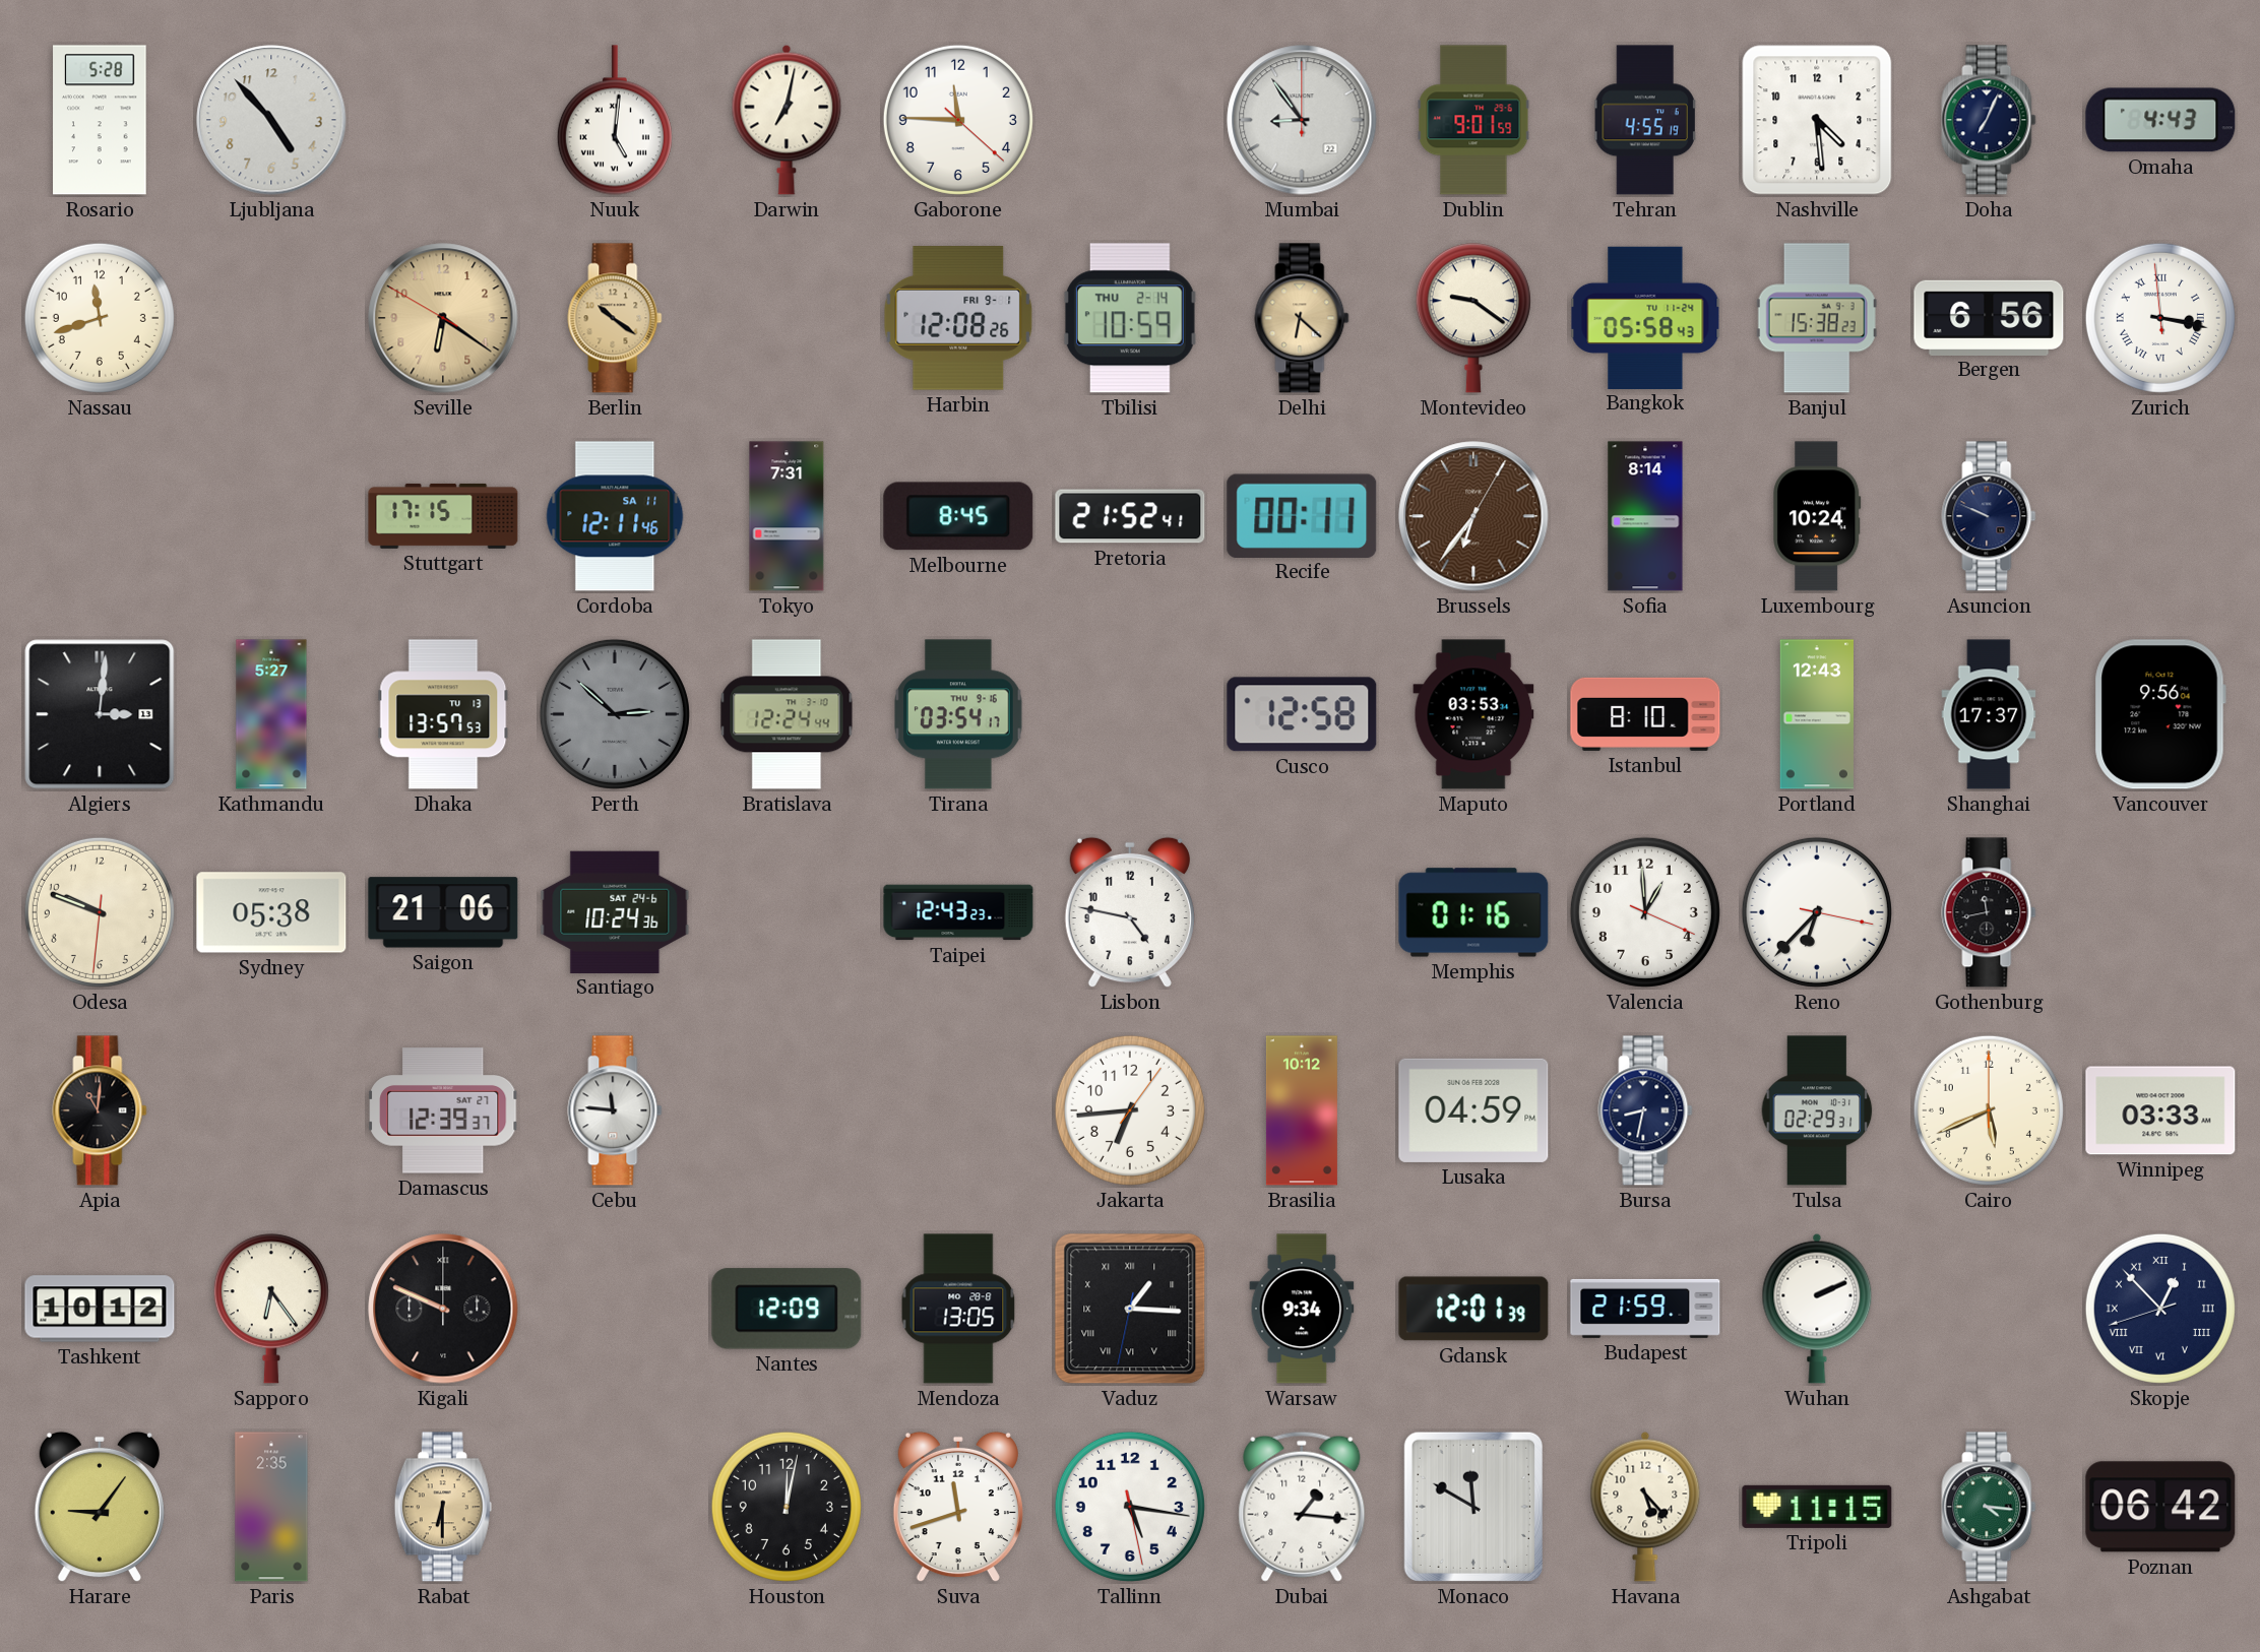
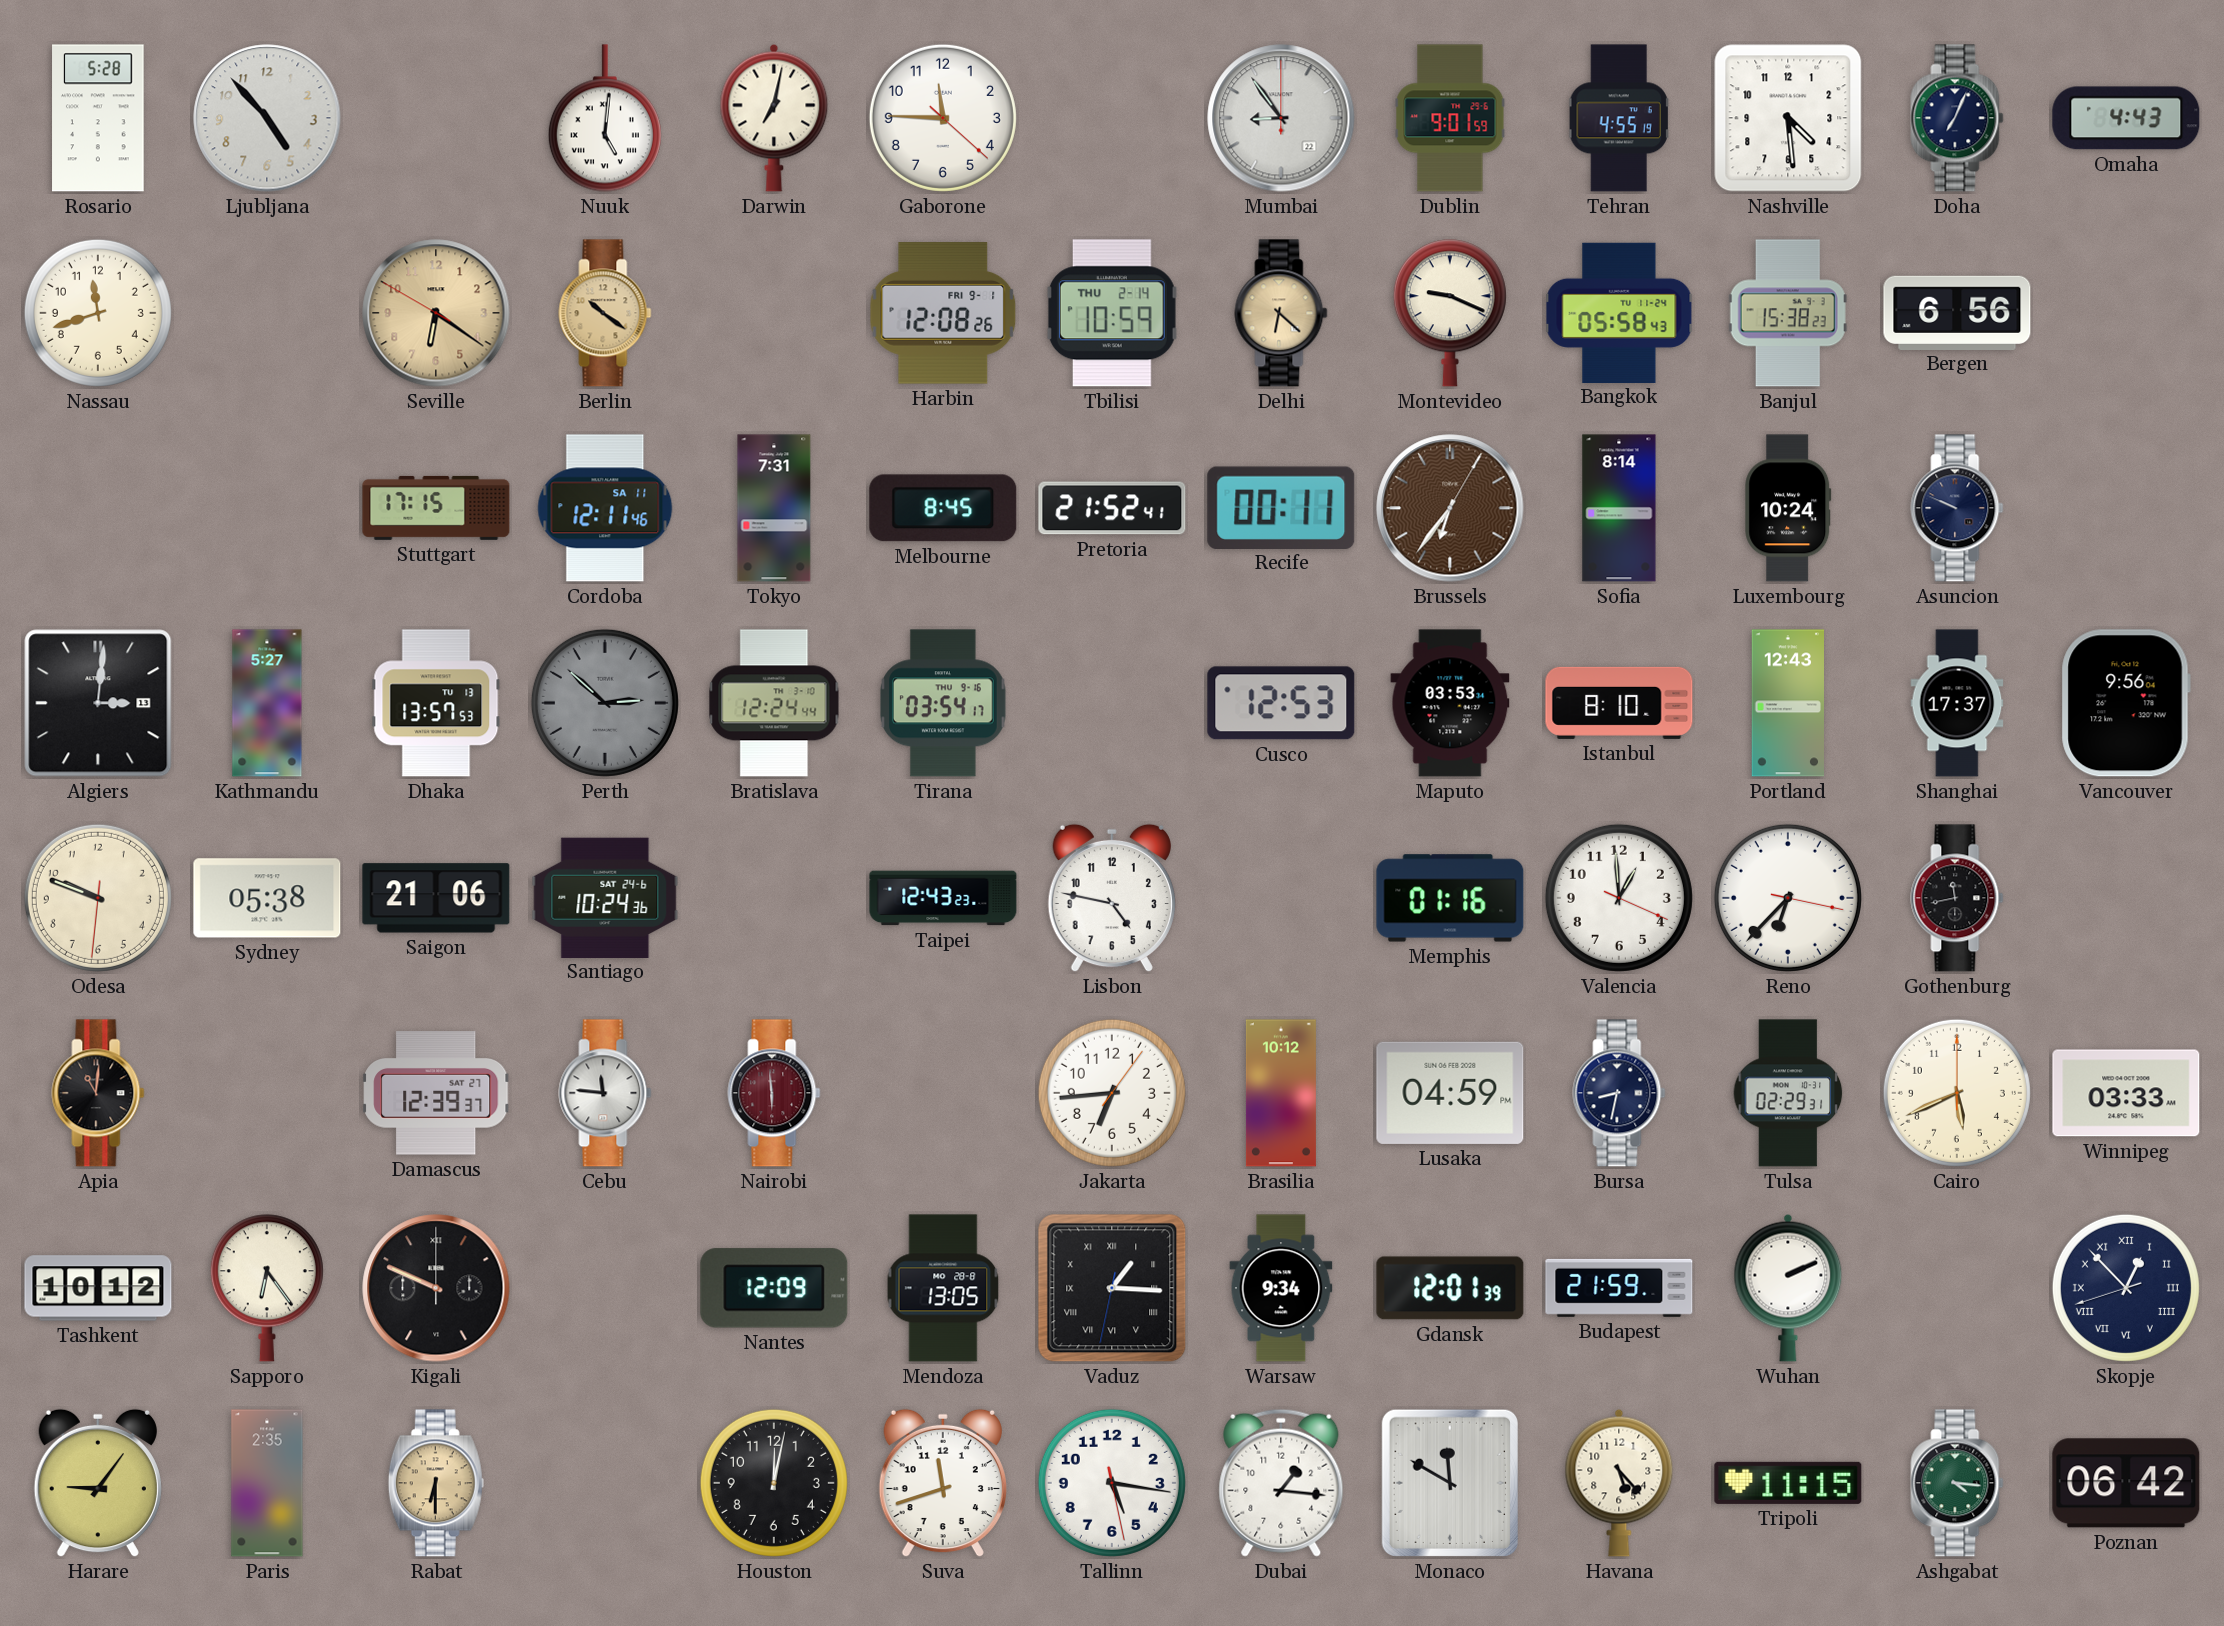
Montevideo: 9:21 -> 9:19 (1450, 313)
Zurich: 3:16 -> none (2160, 318)
Cusco: 12:58 -> 12:53 (1281, 703)
Nairobi: none -> 5:59 (774, 1093)
